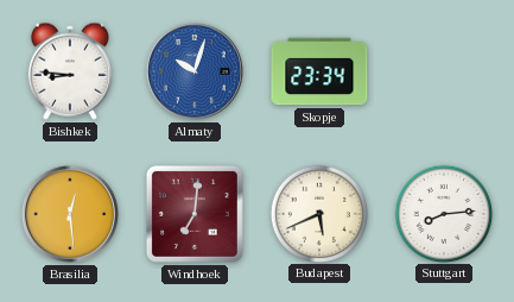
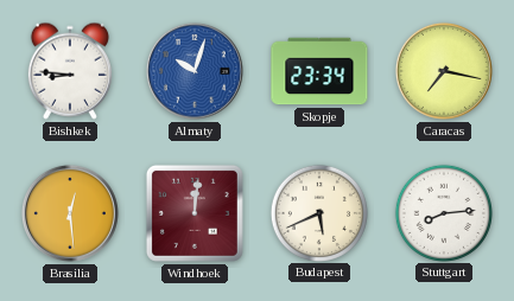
Caracas: none -> 7:17 (444, 71)
Windhoek: 7:01 -> 12:01 (195, 213)
